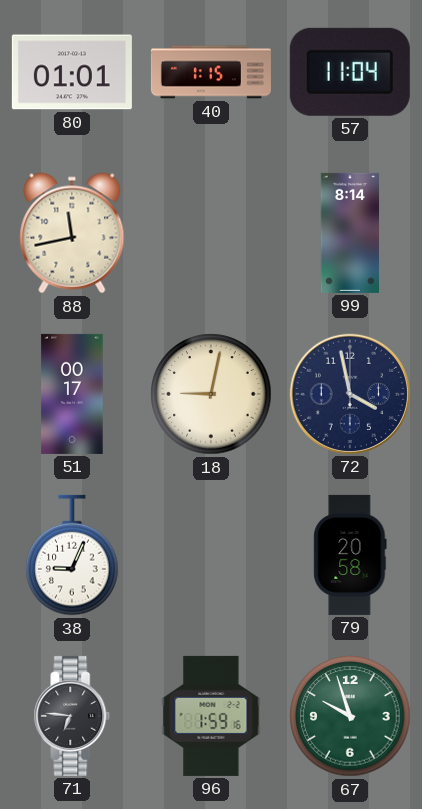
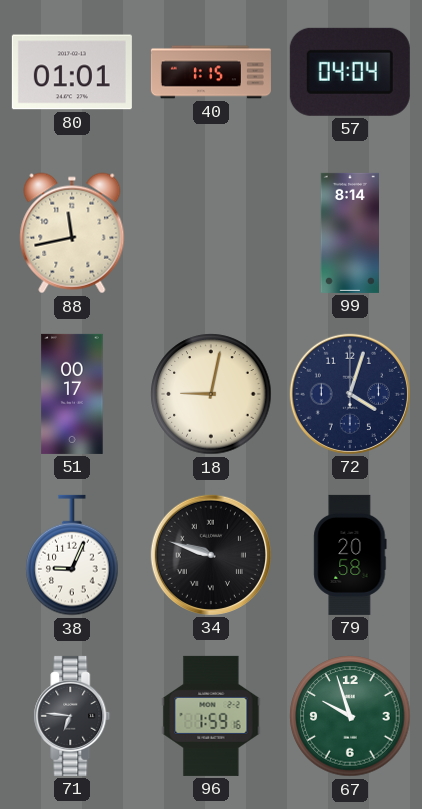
57: 11:04 -> 04:04 (350, 72)
72: 3:58 -> 4:03 (350, 394)
34: none -> 9:48 (211, 555)
